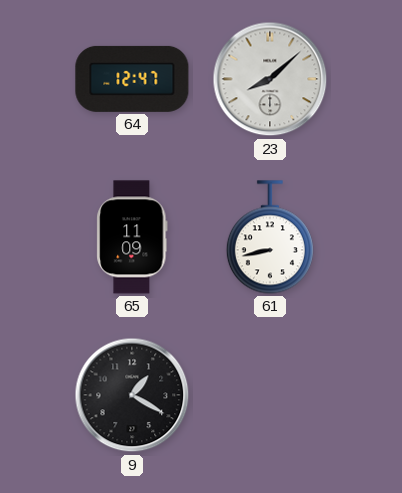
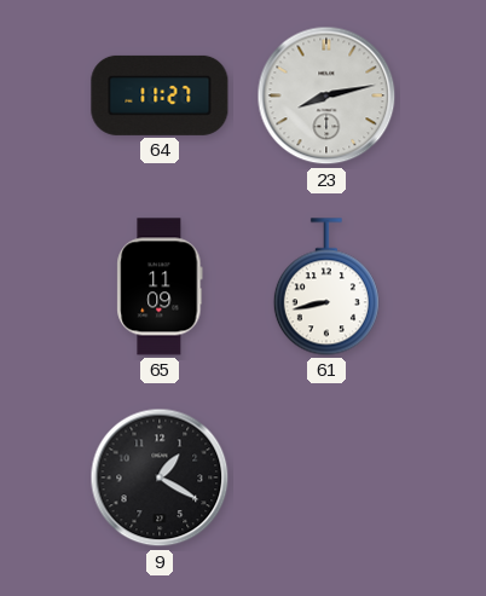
64: 12:47 -> 11:27 (160, 96)
23: 8:08 -> 8:13 (326, 96)
